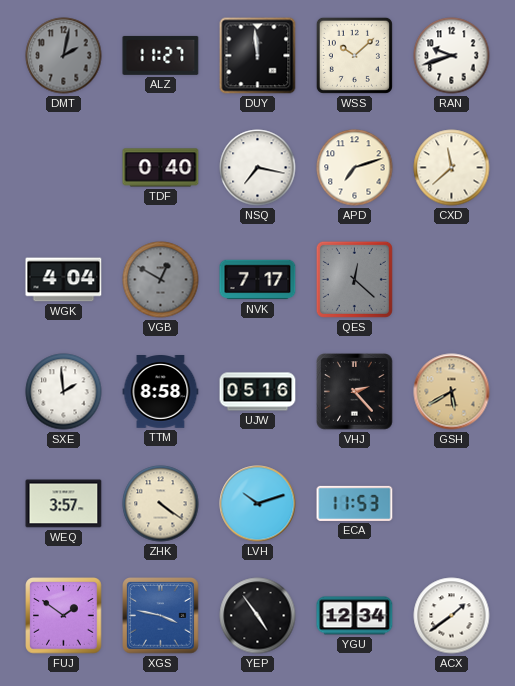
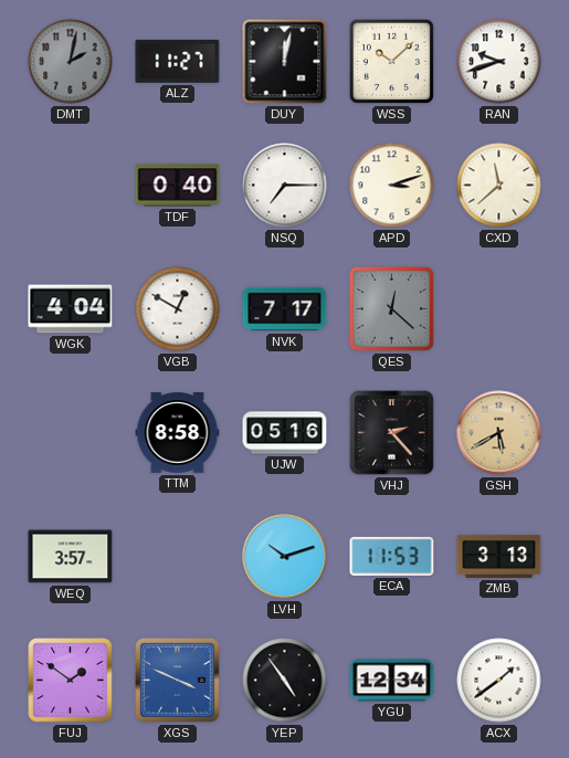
DUY: 11:59 -> 12:02 (285, 62)
NSQ: 7:17 -> 7:15 (285, 186)
APD: 7:12 -> 3:12 (392, 186)
VGB dial: grey -> white (178, 309)
SXE: 1:59 -> none (64, 392)
ZHK: 4:21 -> none (161, 504)
ZMB: none -> 3:13 (499, 556)
XGS: 3:47 -> 3:49 (178, 681)
